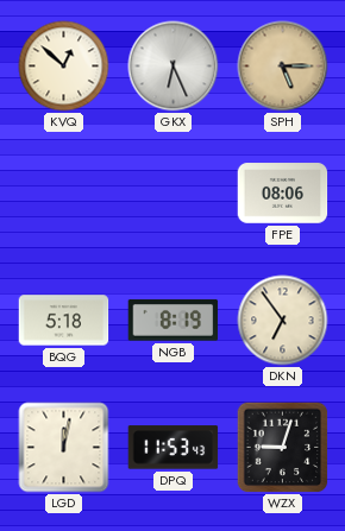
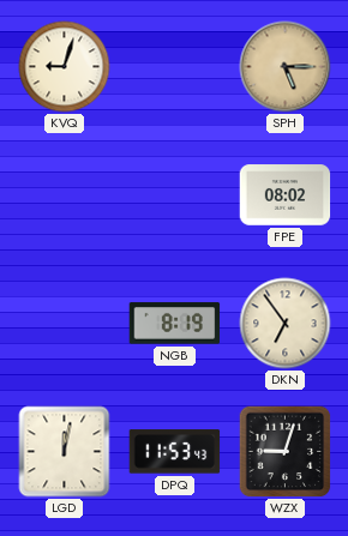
KVQ: 12:52 -> 9:03 (65, 67)
GKX: 6:26 -> none (174, 67)
FPE: 08:06 -> 08:02 (286, 195)
BQG: 5:18 -> none (64, 321)
